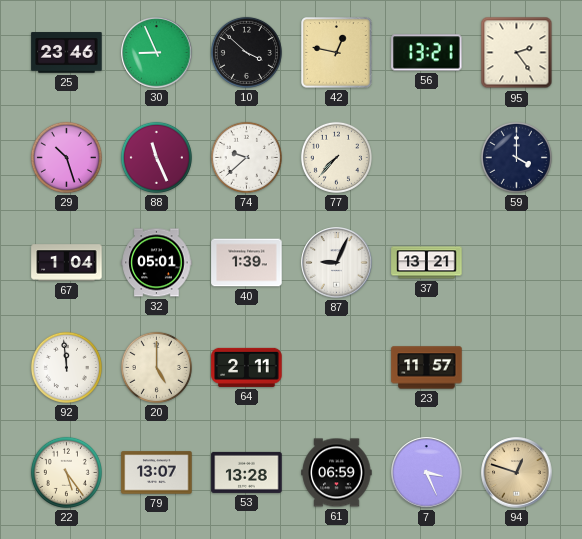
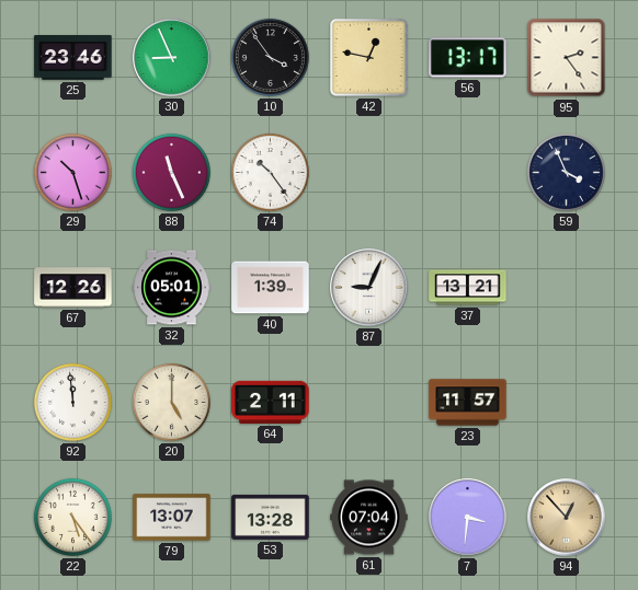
10: 3:52 -> 3:54 (270, 57)
56: 13:21 -> 13:17 (468, 58)
74: 9:38 -> 10:24 (270, 172)
77: 7:37 -> none (336, 157)
59: 4:00 -> 3:56 (566, 172)
67: 1:04 -> 12:26 (73, 288)
61: 06:59 -> 07:04 (369, 518)
7: 3:26 -> 3:31 (468, 518)
94: 12:48 -> 12:53 (567, 518)
